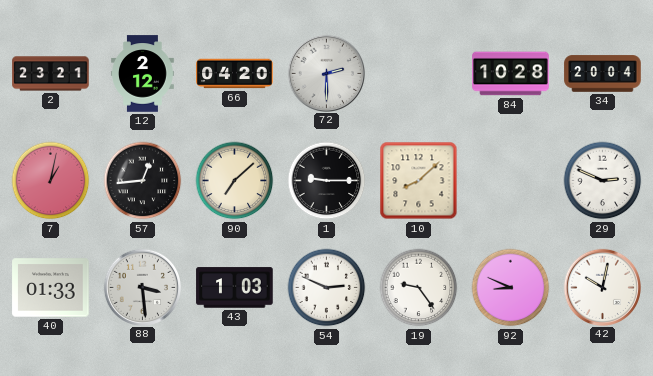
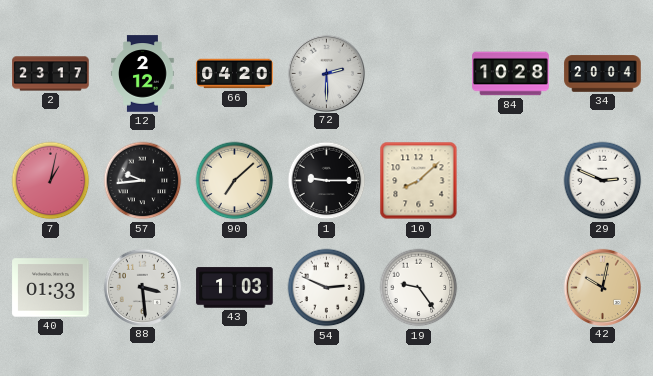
2: 23:21 -> 23:17 (51, 74)
57: 12:44 -> 9:44 (143, 181)
92: 8:49 -> none (511, 288)
42 dial: white -> champagne (602, 287)
